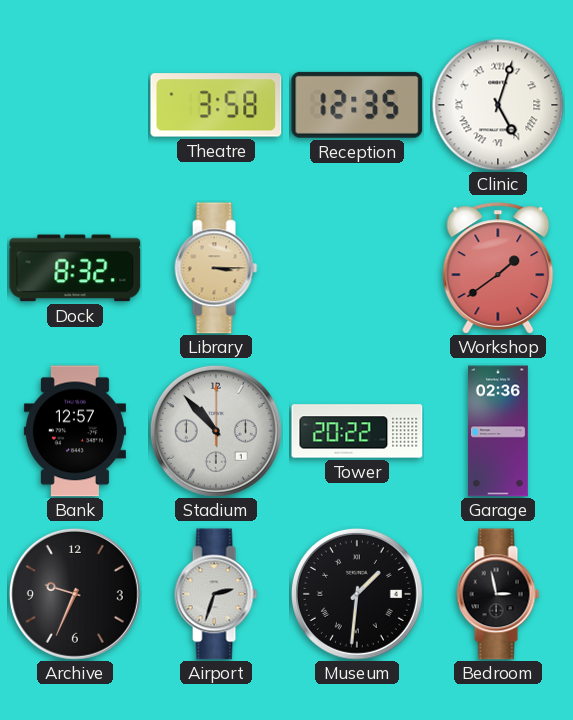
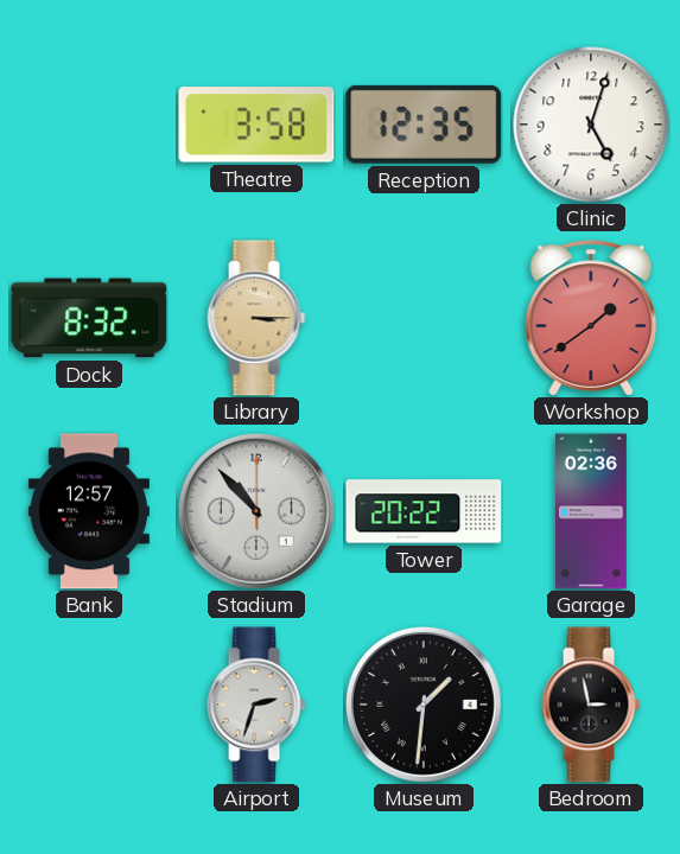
Clinic numerals: Roman -> Arabic (591, 125)
Archive: 9:34 -> none (75, 594)
